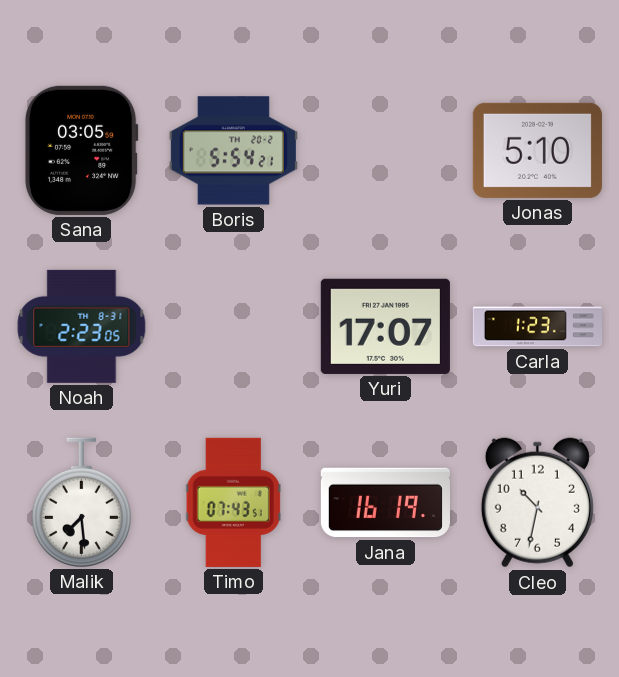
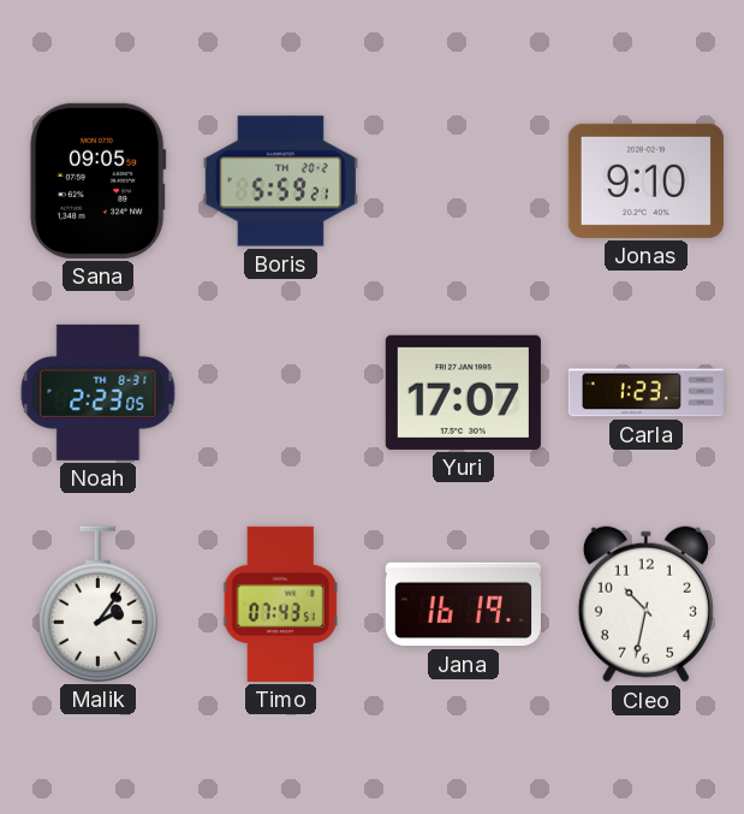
Sana: 03:05 -> 09:05 (97, 180)
Boris: 5:54 -> 5:59 (280, 182)
Jonas: 5:10 -> 9:10 (645, 180)
Malik: 7:29 -> 2:06 (97, 604)
